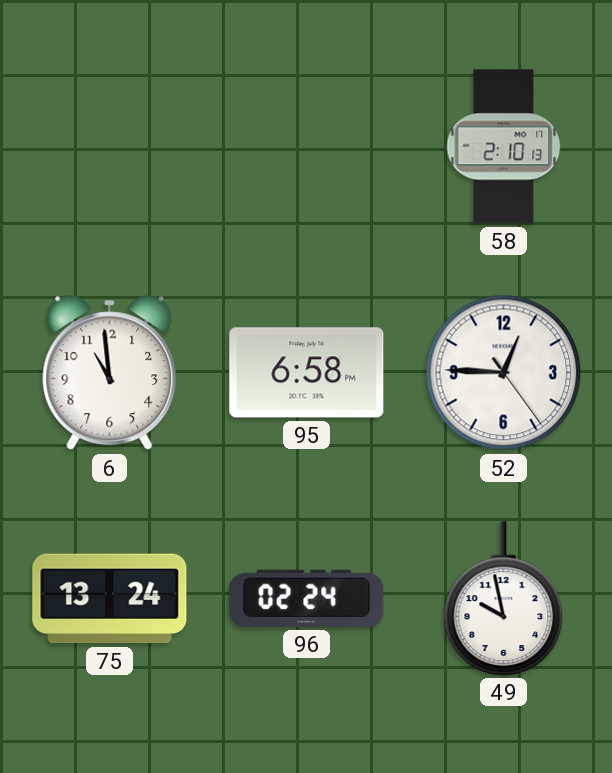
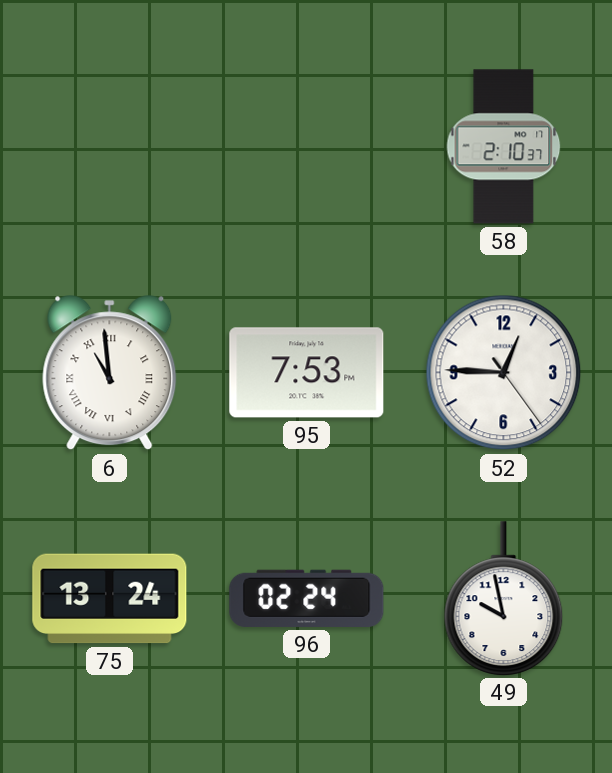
58: 2:10:13 -> 2:10:37 (504, 147)
6 numerals: Arabic -> Roman (110, 373)
95: 6:58 -> 7:53 (307, 373)
